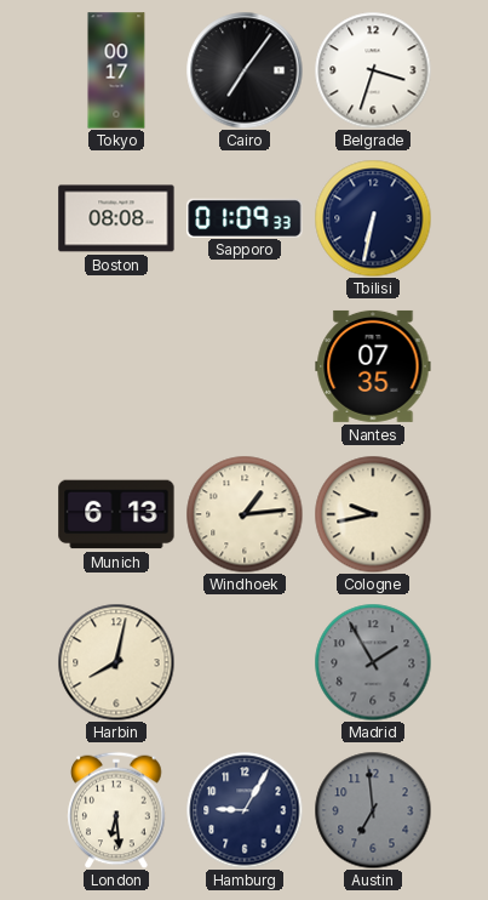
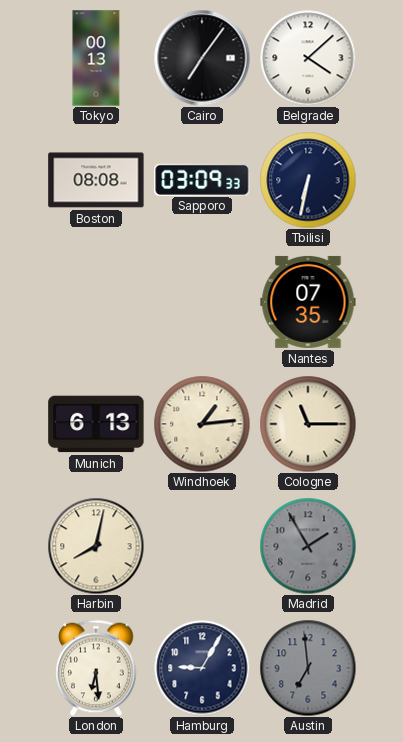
Tokyo: 00:17 -> 00:13 (96, 58)
Belgrade: 3:33 -> 4:08 (308, 58)
Sapporo: 01:09 -> 03:09 (202, 179)
Cologne: 9:43 -> 11:15 (308, 424)
